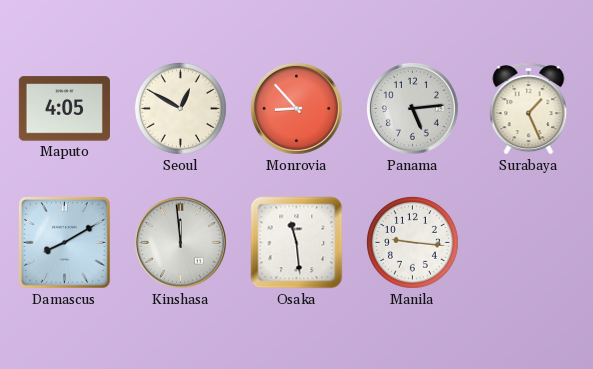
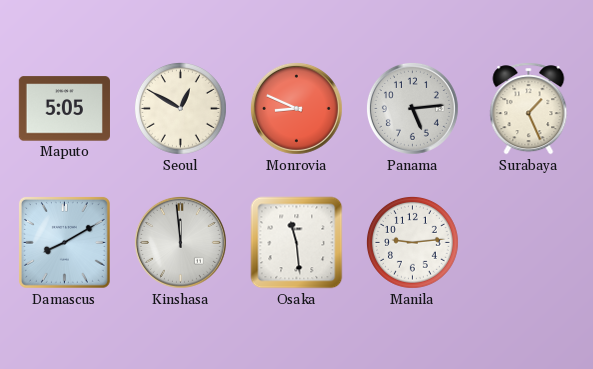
Maputo: 4:05 -> 5:05 (64, 109)
Monrovia: 8:53 -> 8:49 (296, 108)
Manila: 9:16 -> 9:14 (413, 243)
